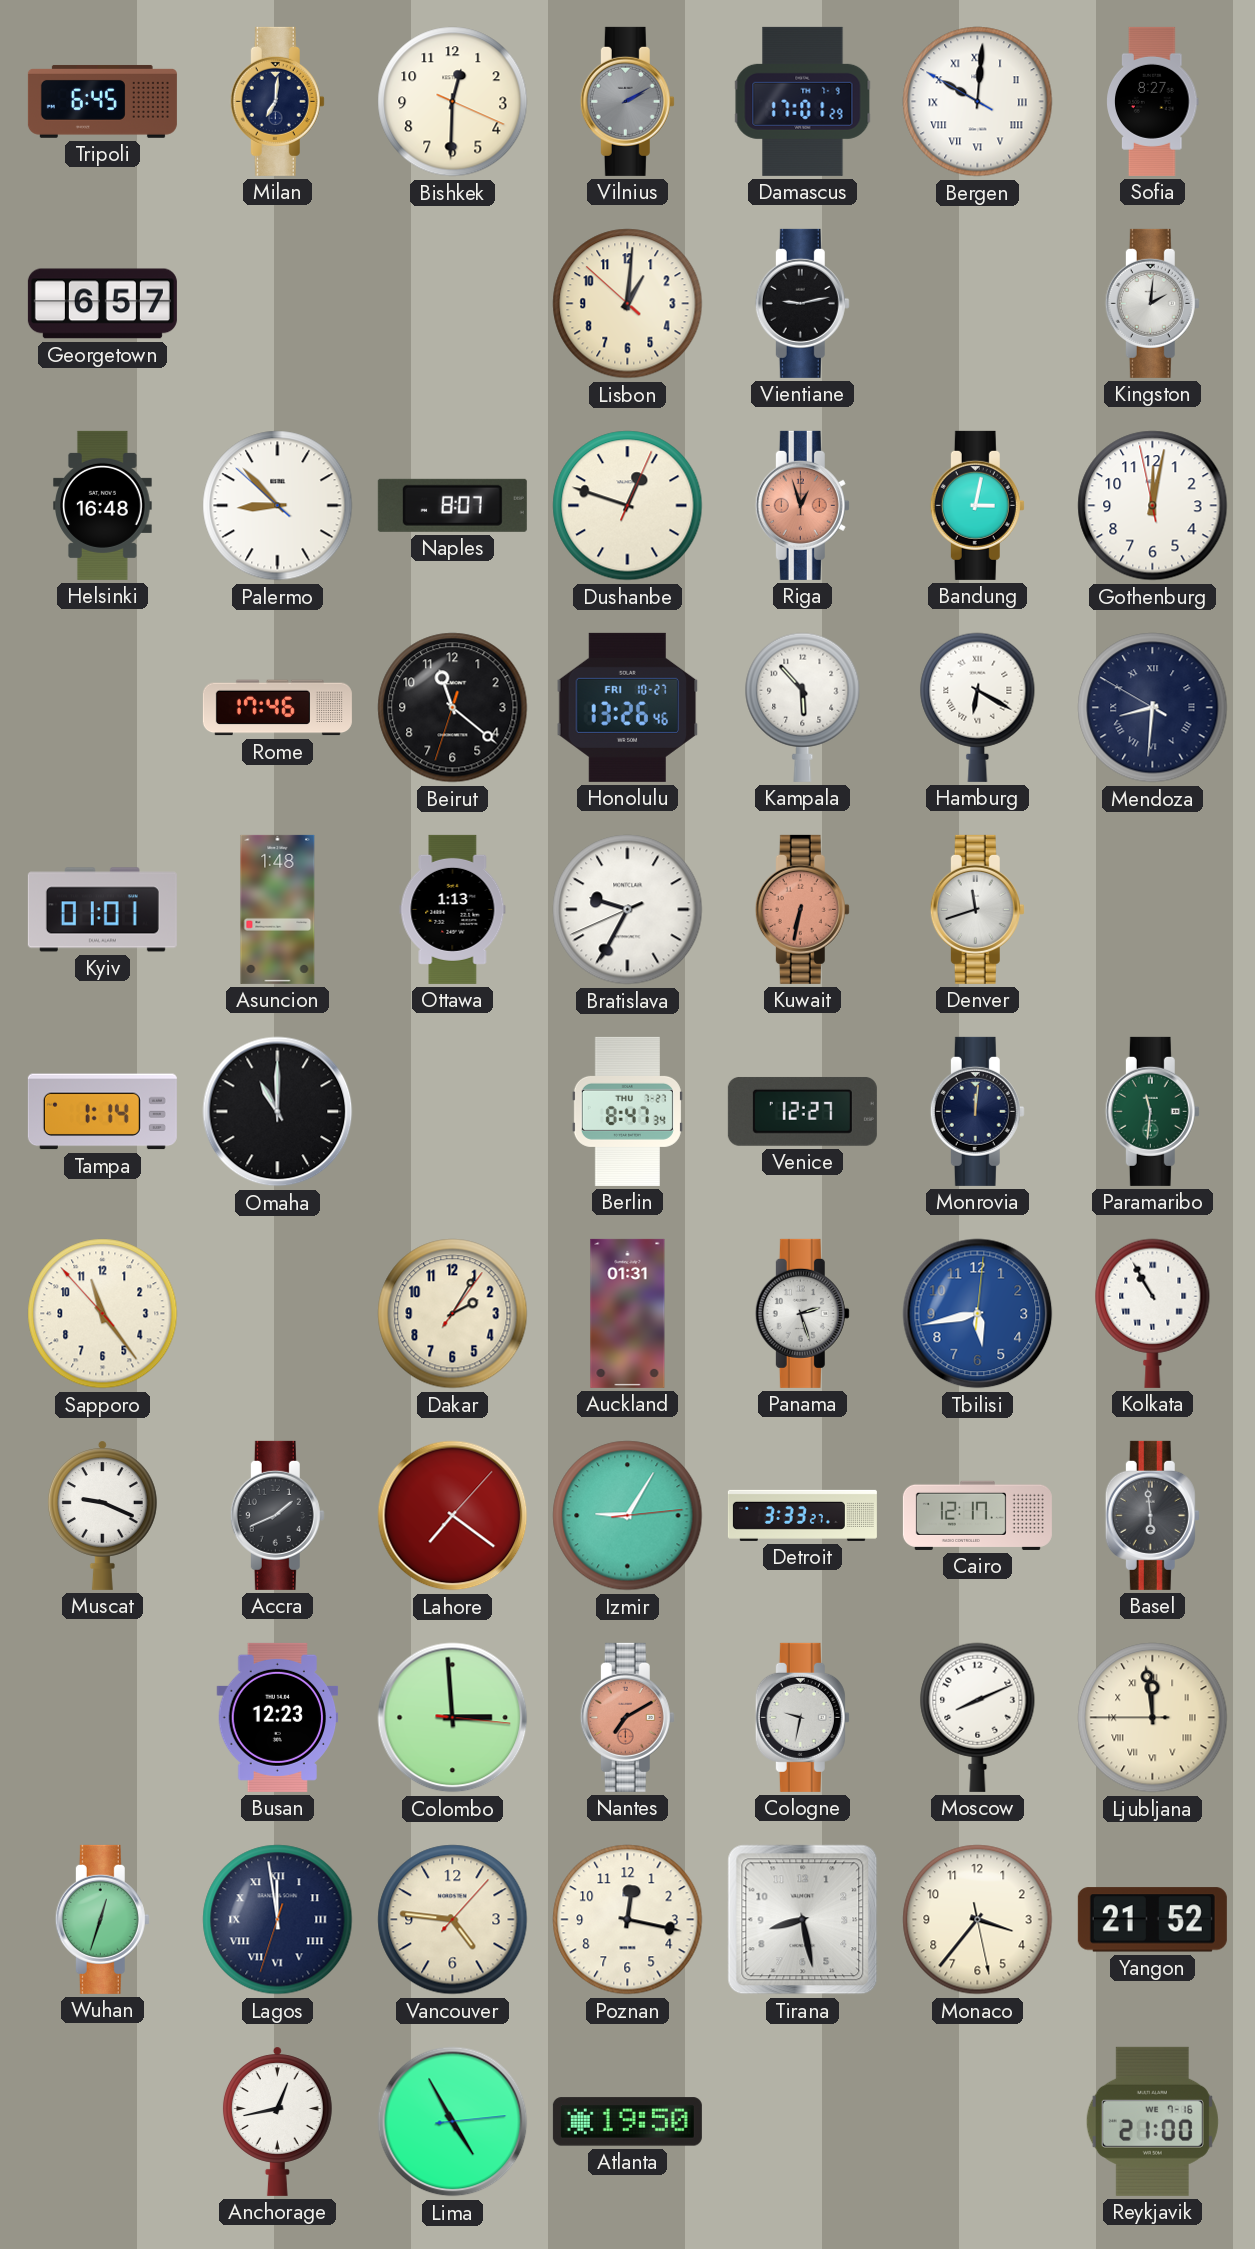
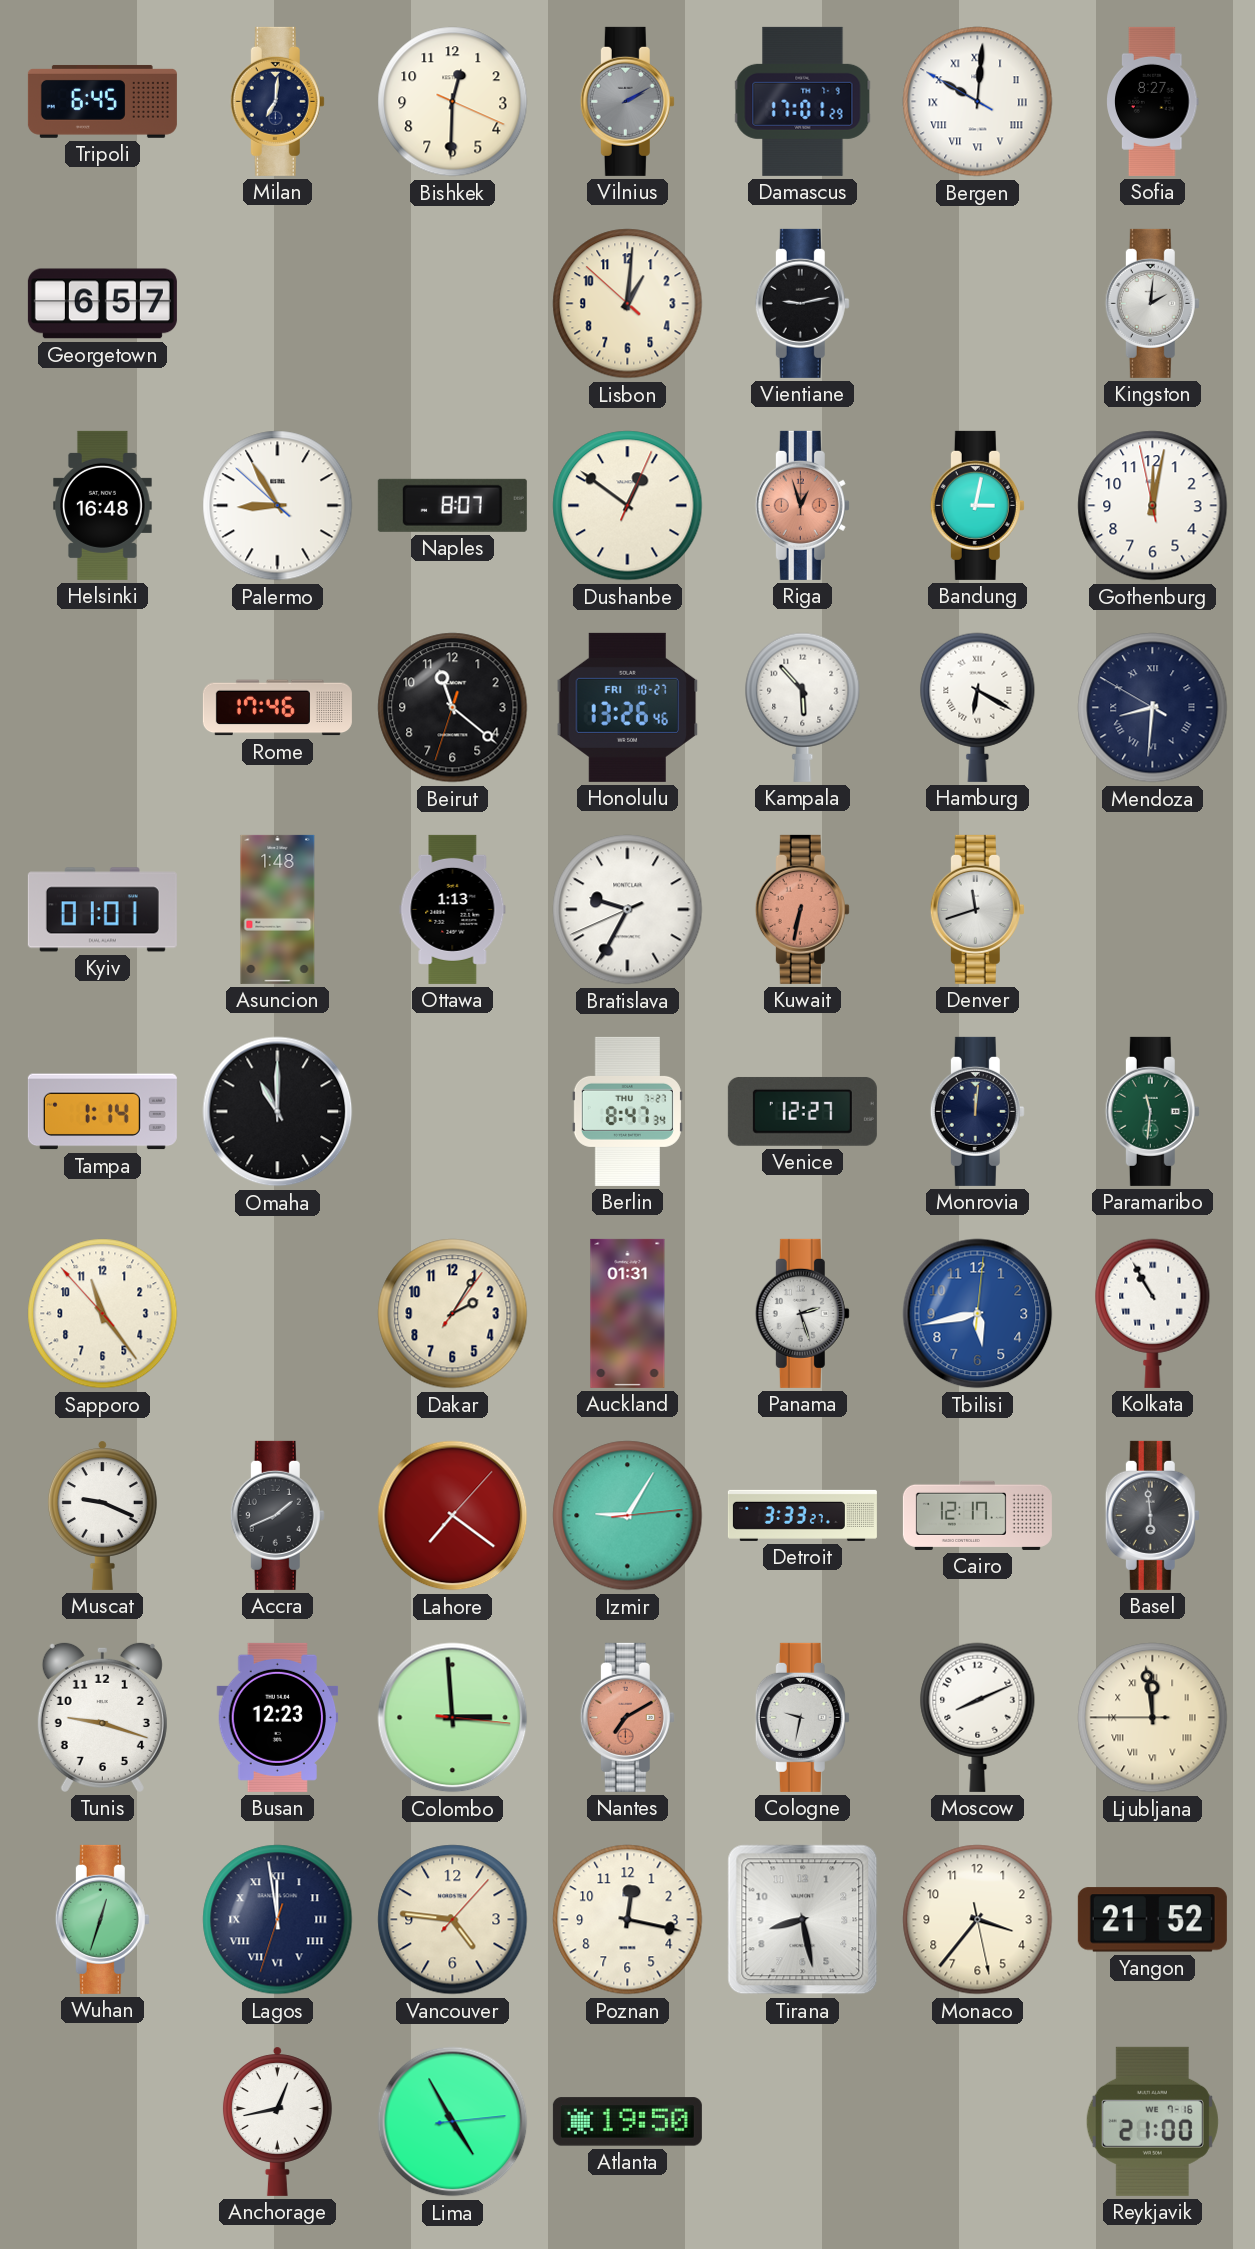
Palermo: 8:52 -> 8:54 (278, 506)
Dushanbe: 12:48 -> 12:51 (628, 506)
Tunis: none -> 9:18 (102, 1717)
